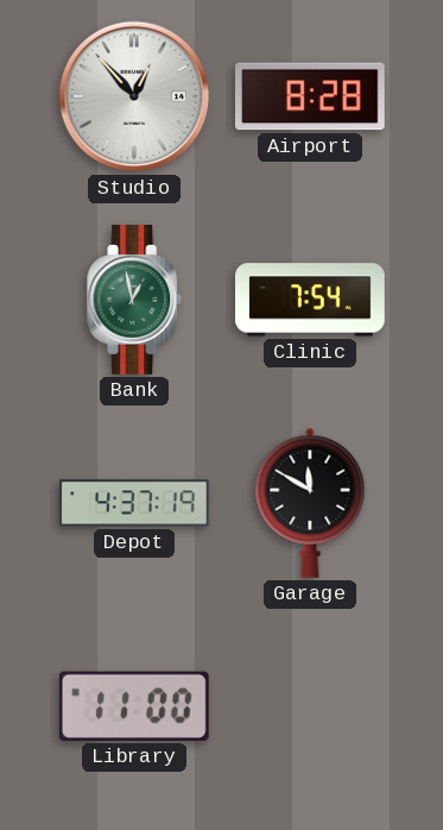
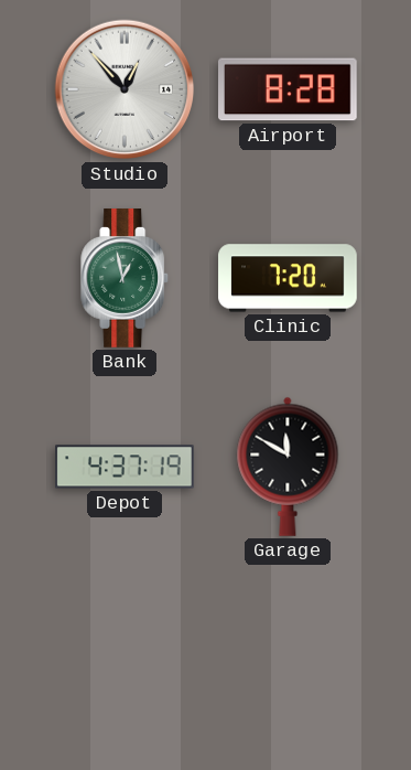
Clinic: 7:54 -> 7:20 (288, 278)
Library: 11:00 -> none (134, 706)
